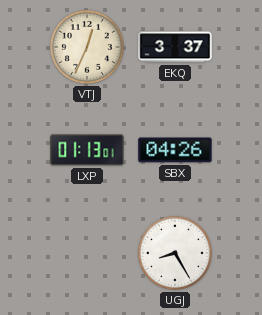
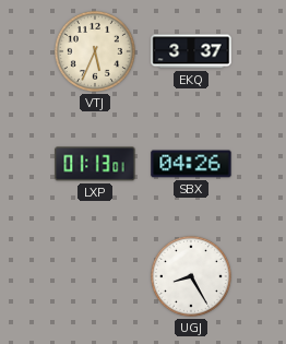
VTJ: 12:34 -> 5:34 (95, 51)
